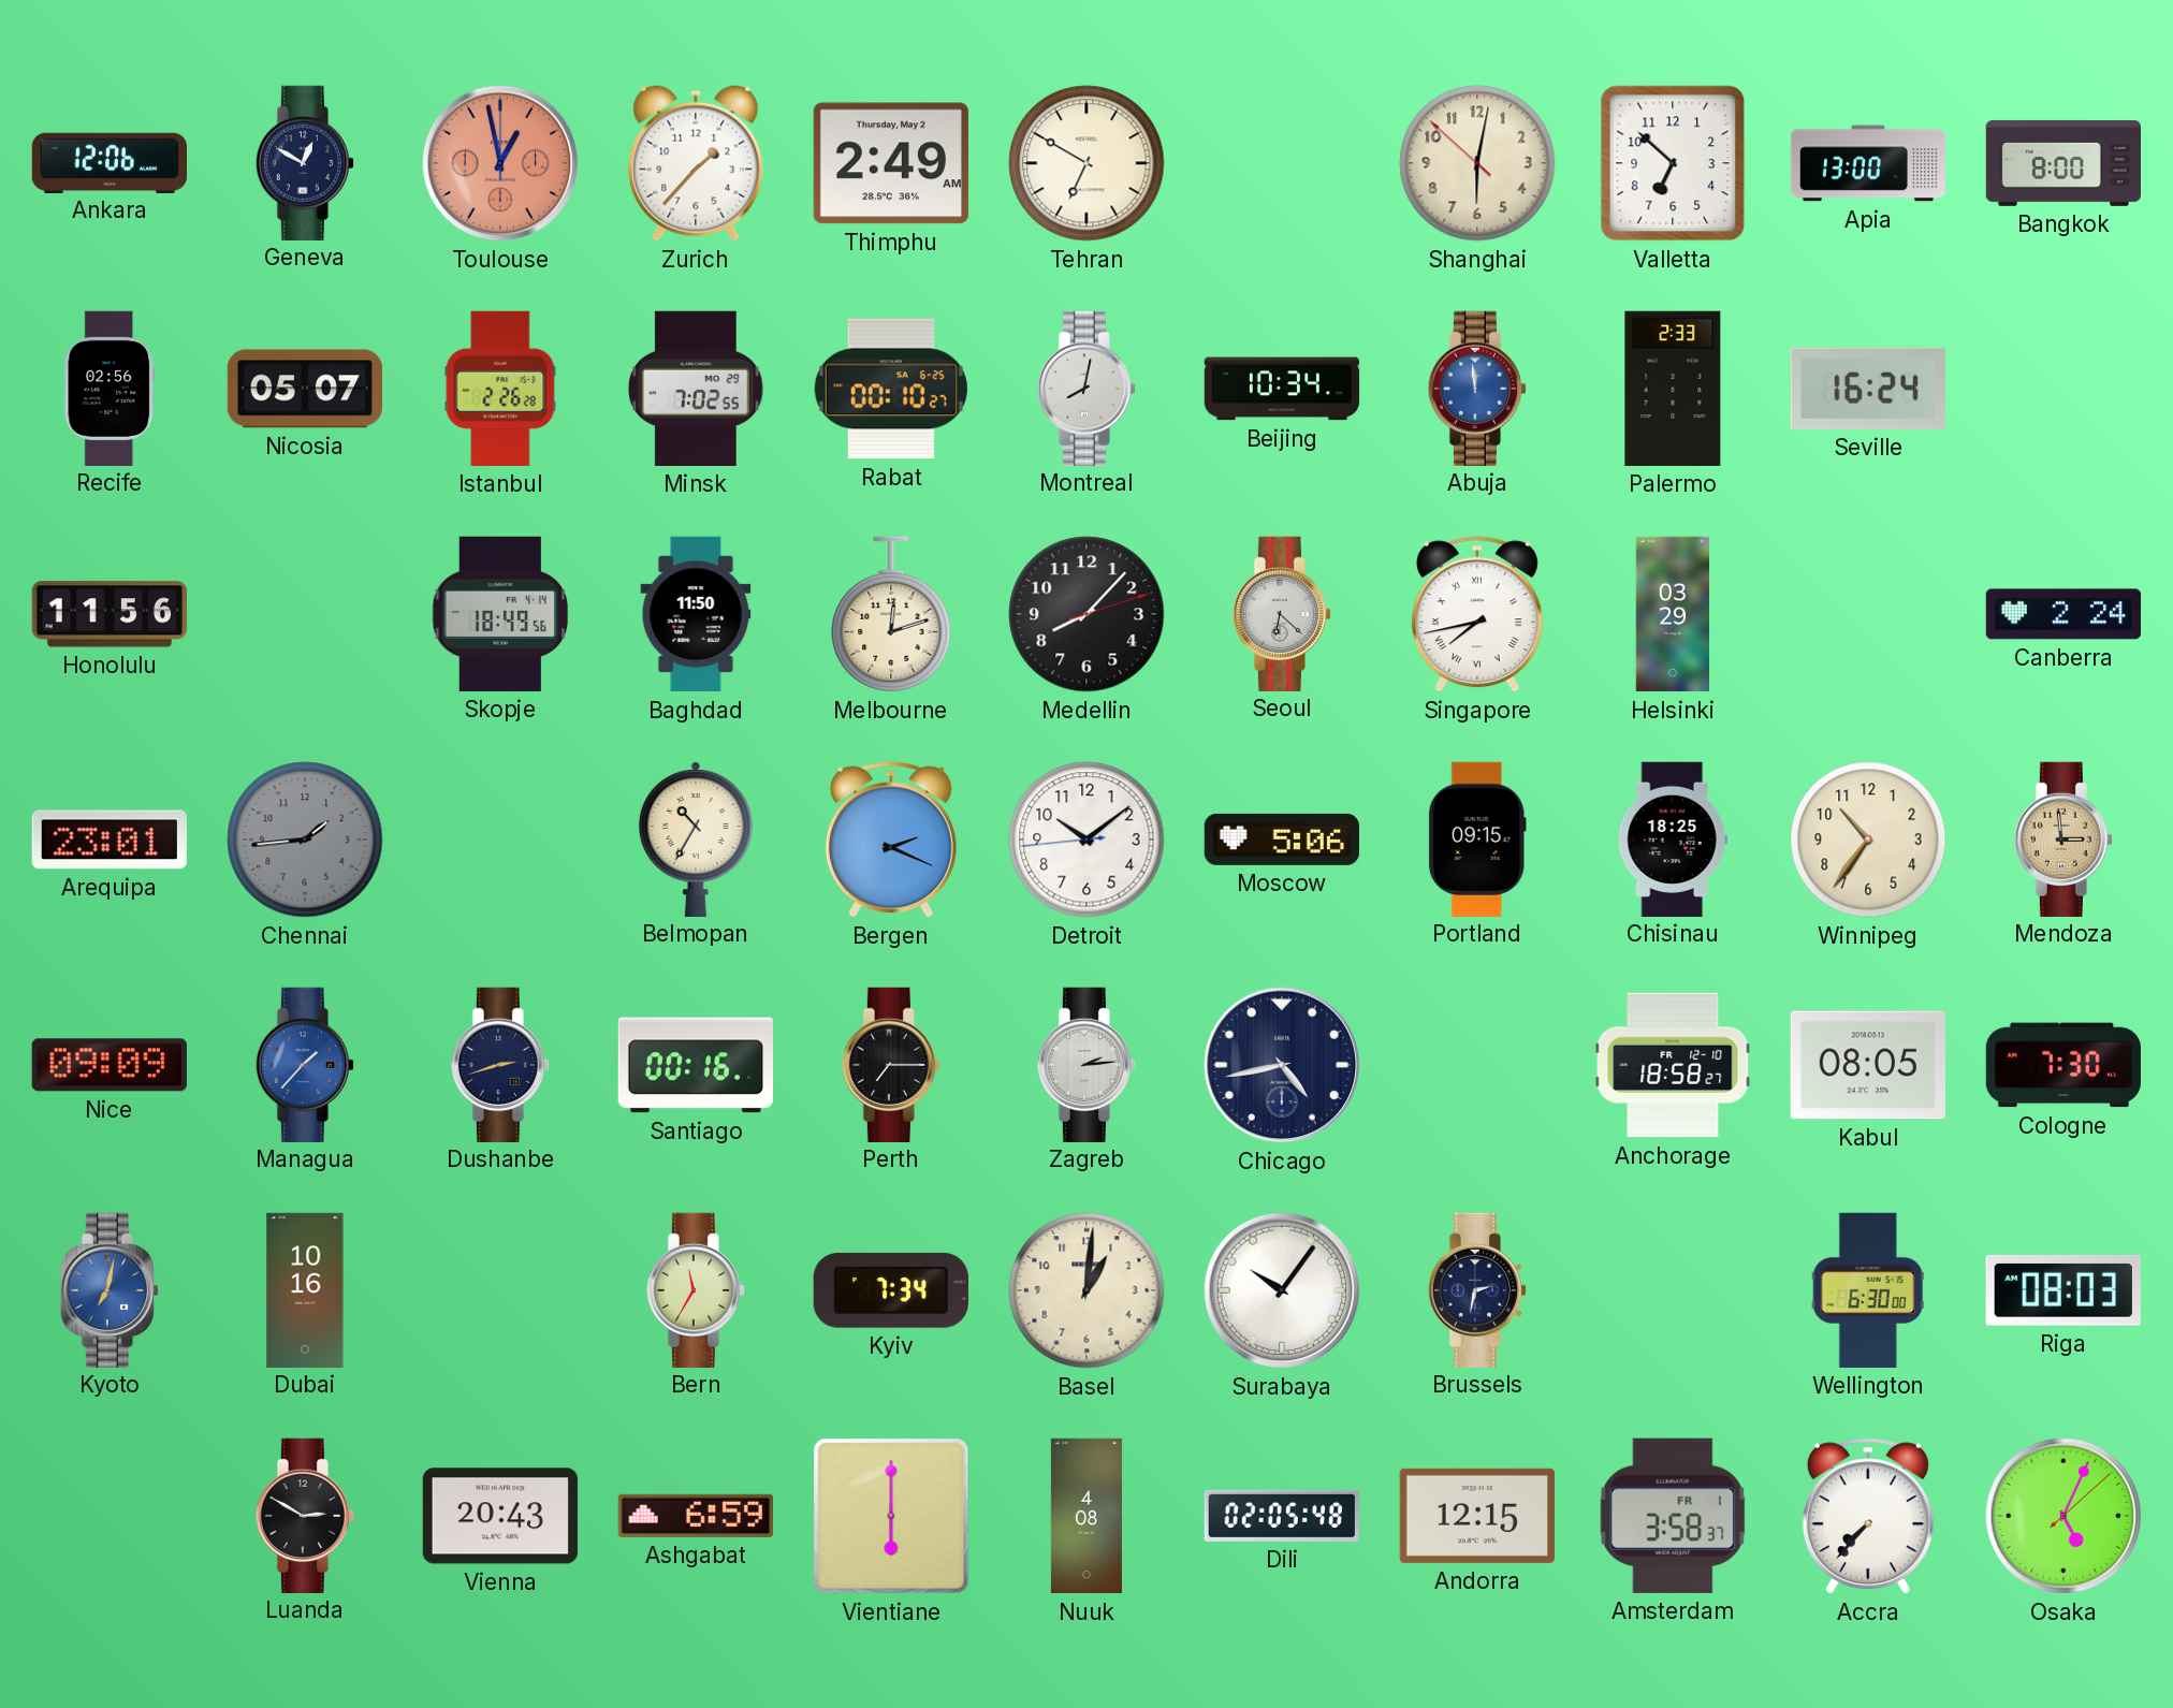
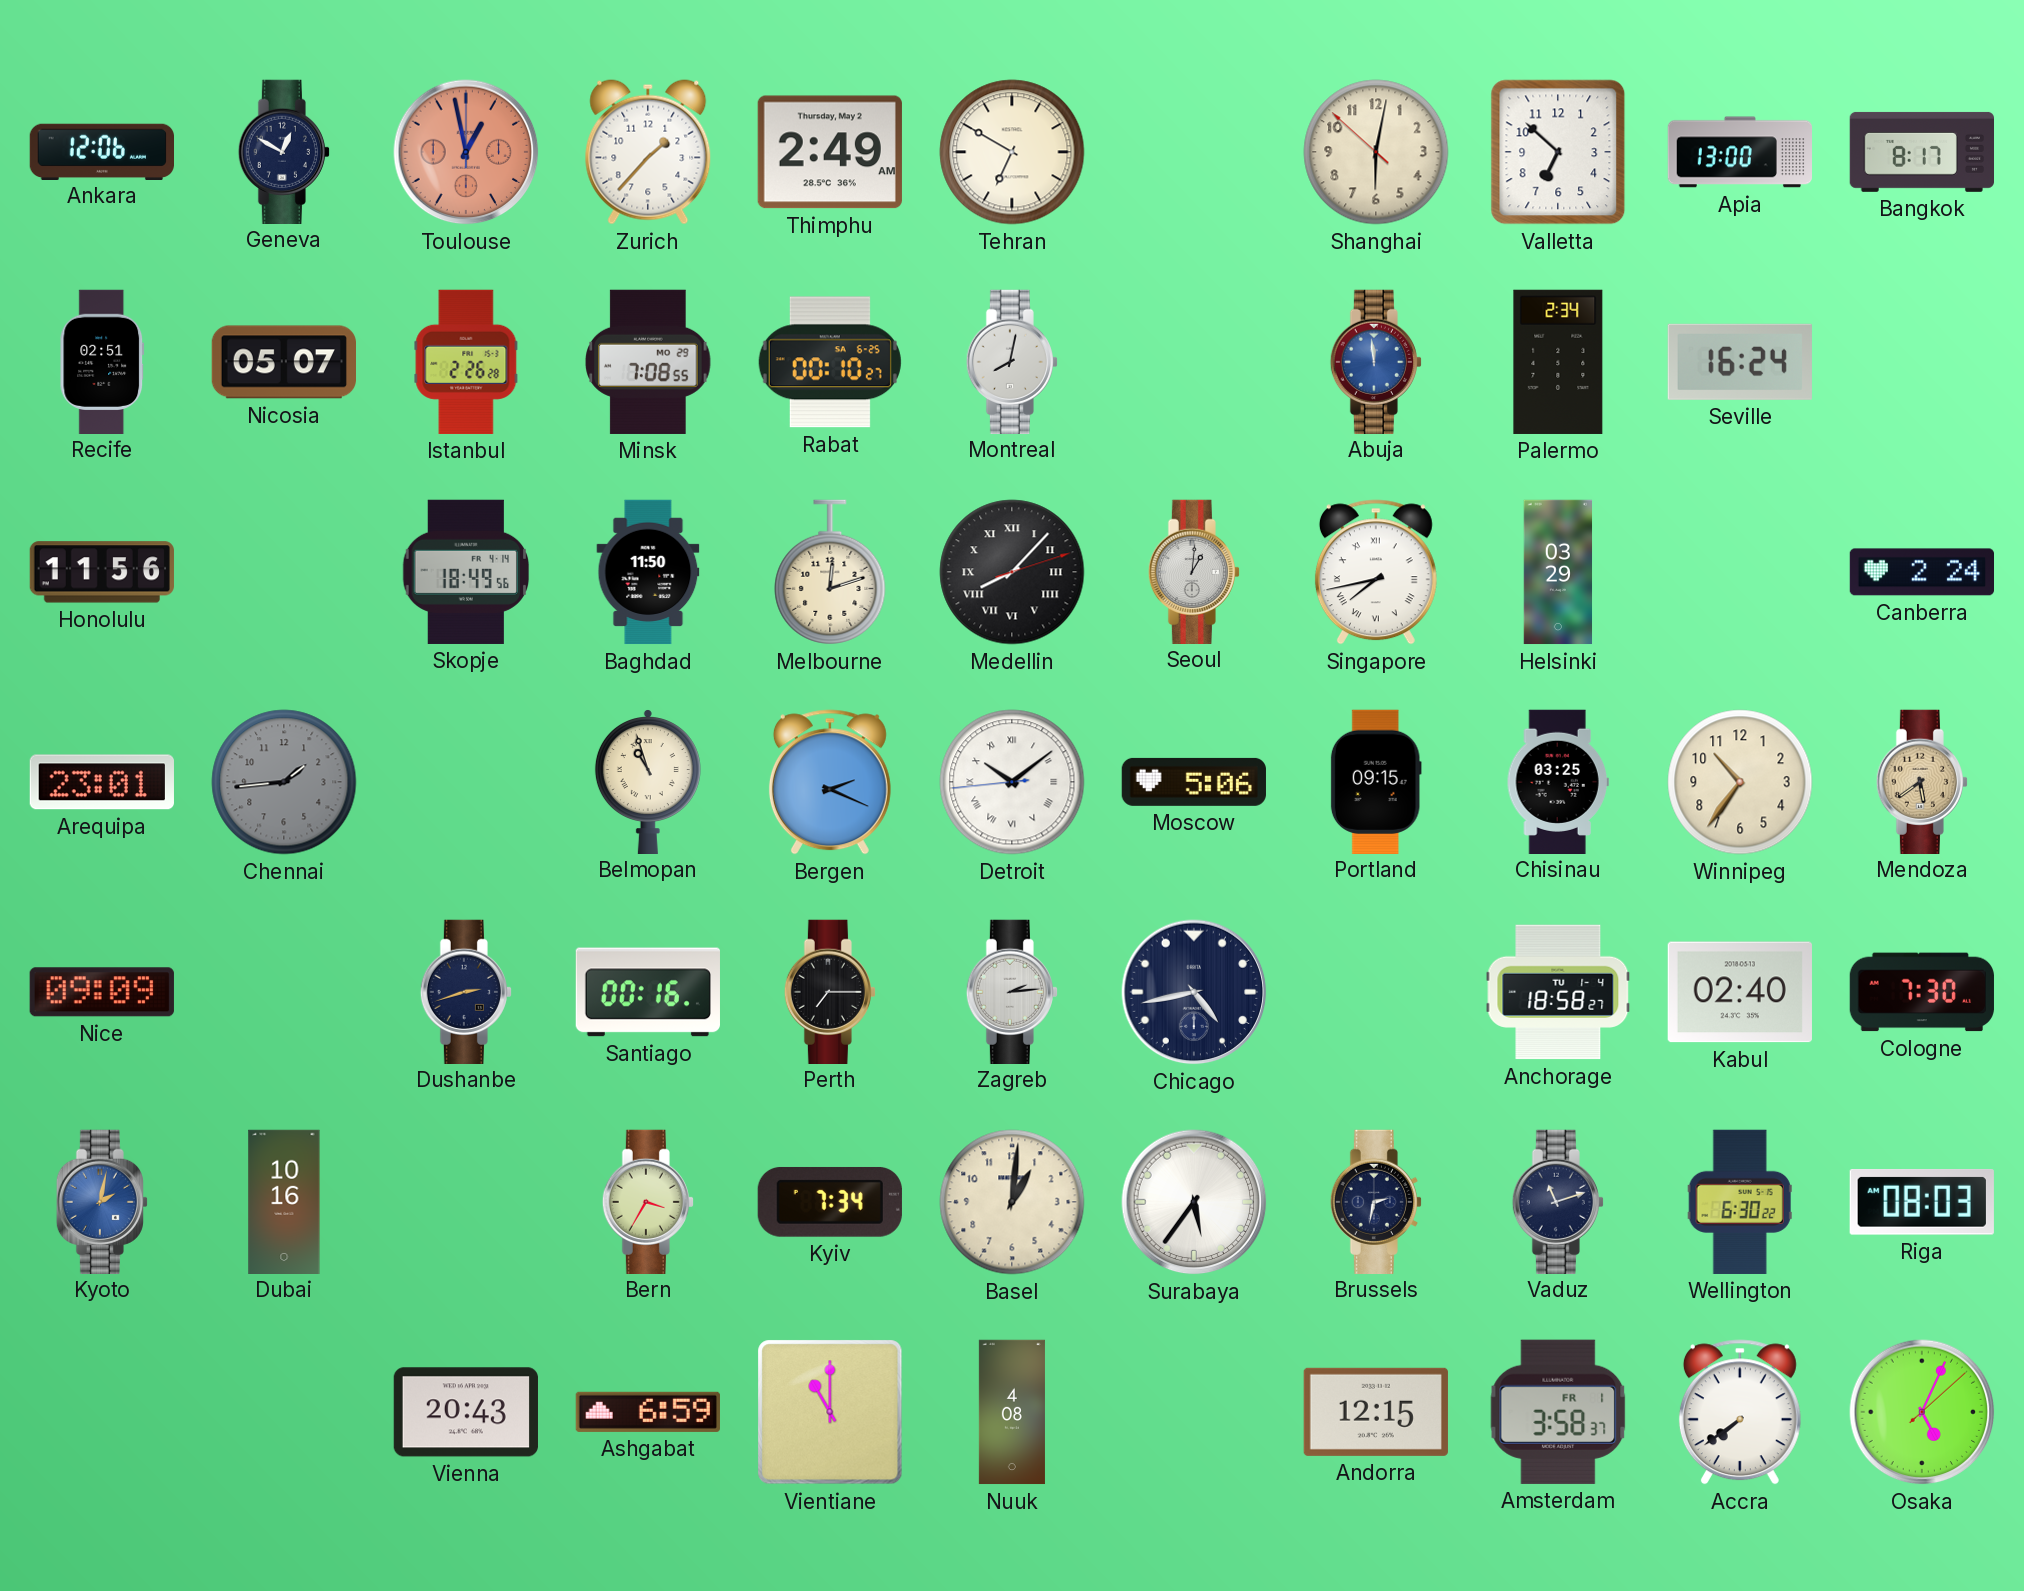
Bangkok: 8:00 -> 8:17 (1921, 152)
Recife: 02:56 -> 02:51 (102, 361)
Minsk: 7:02 -> 7:08 (648, 362)
Beijing: 10:34 -> none (1282, 389)
Palermo: 2:33 -> 2:34 (1558, 362)
Medellin numerals: Arabic -> Roman (1012, 572)
Seoul: 6:22 -> 1:01 (1194, 571)
Belmopan: 10:35 -> 10:57 (648, 781)
Detroit numerals: Arabic -> Roman (1012, 782)
Chisinau: 18:25 -> 03:25 (1558, 781)
Mendoza: 2:59 -> 5:39 (1922, 781)
Managua: 1:37 -> none (305, 1064)
Anchorage date: FR 12-10 -> TU 1-4 (1558, 992)
Kabul: 08:05 -> 02:40 (1740, 992)
Kyoto: 7:02 -> 2:02 (102, 1201)
Bern: 11:35 -> 3:35 (648, 1201)
Surabaya: 10:06 -> 5:36 (1194, 1202)
Vaduz: none -> 11:12 (1558, 1201)
Wellington: 6:30:00 -> 6:30:22 (1740, 1202)
Luanda: 2:50 -> none (305, 1515)
Vientiane: 6:00 -> 11:00 (830, 1412)
Dili: 02:05 -> none (1281, 1516)
Accra: 7:37 -> 7:39 (1740, 1412)
